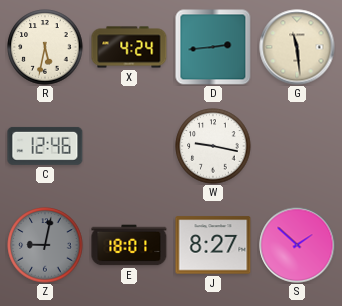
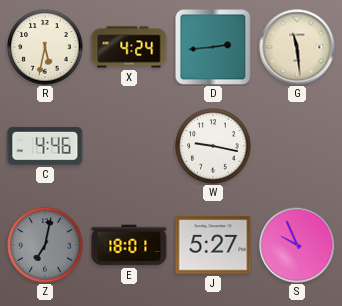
C: 12:46 -> 4:46 (45, 146)
Z: 9:02 -> 7:02 (45, 245)
J: 8:27 -> 5:27 (213, 245)
S: 1:52 -> 9:56 (297, 245)
